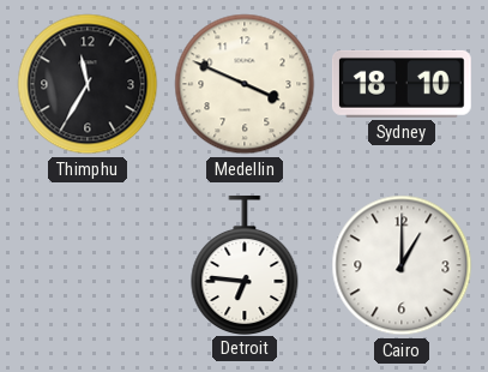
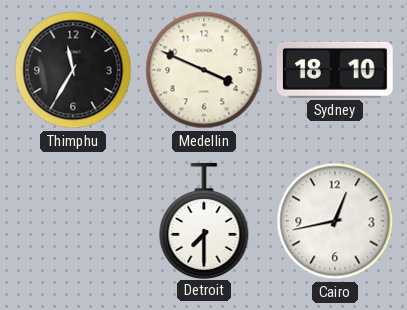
Detroit: 6:46 -> 7:30 (204, 220)
Cairo: 1:00 -> 12:43 (335, 221)
